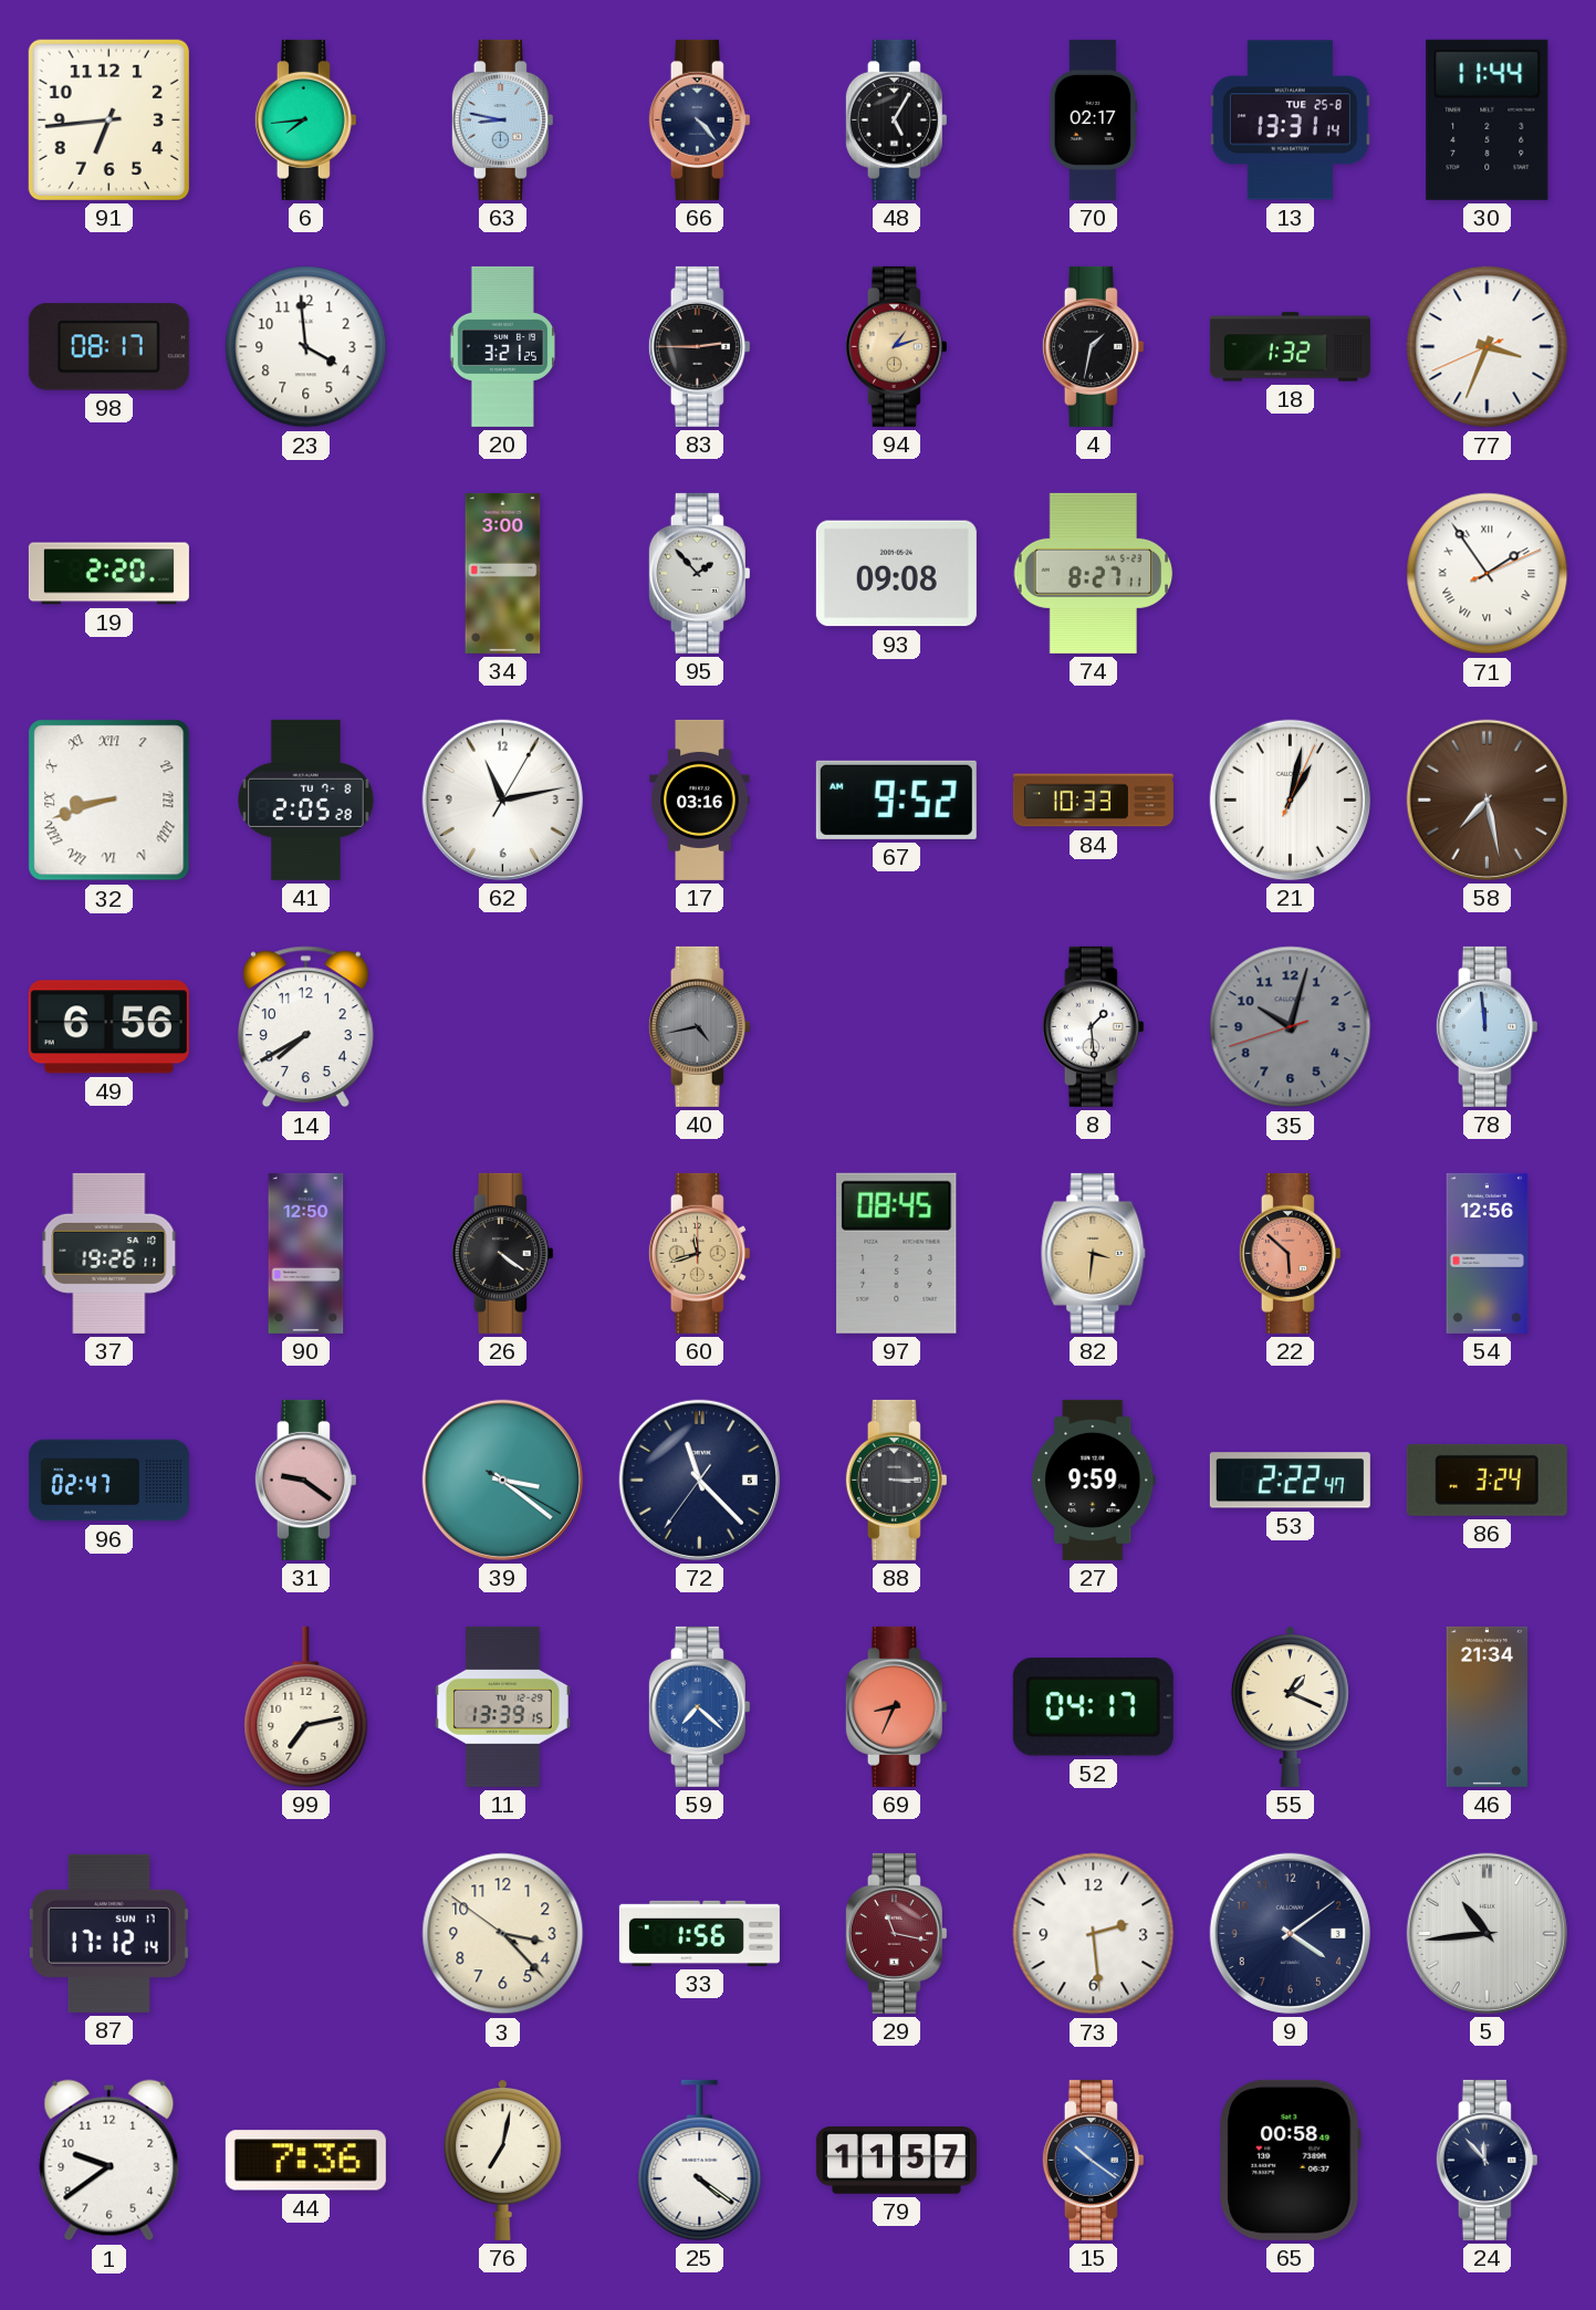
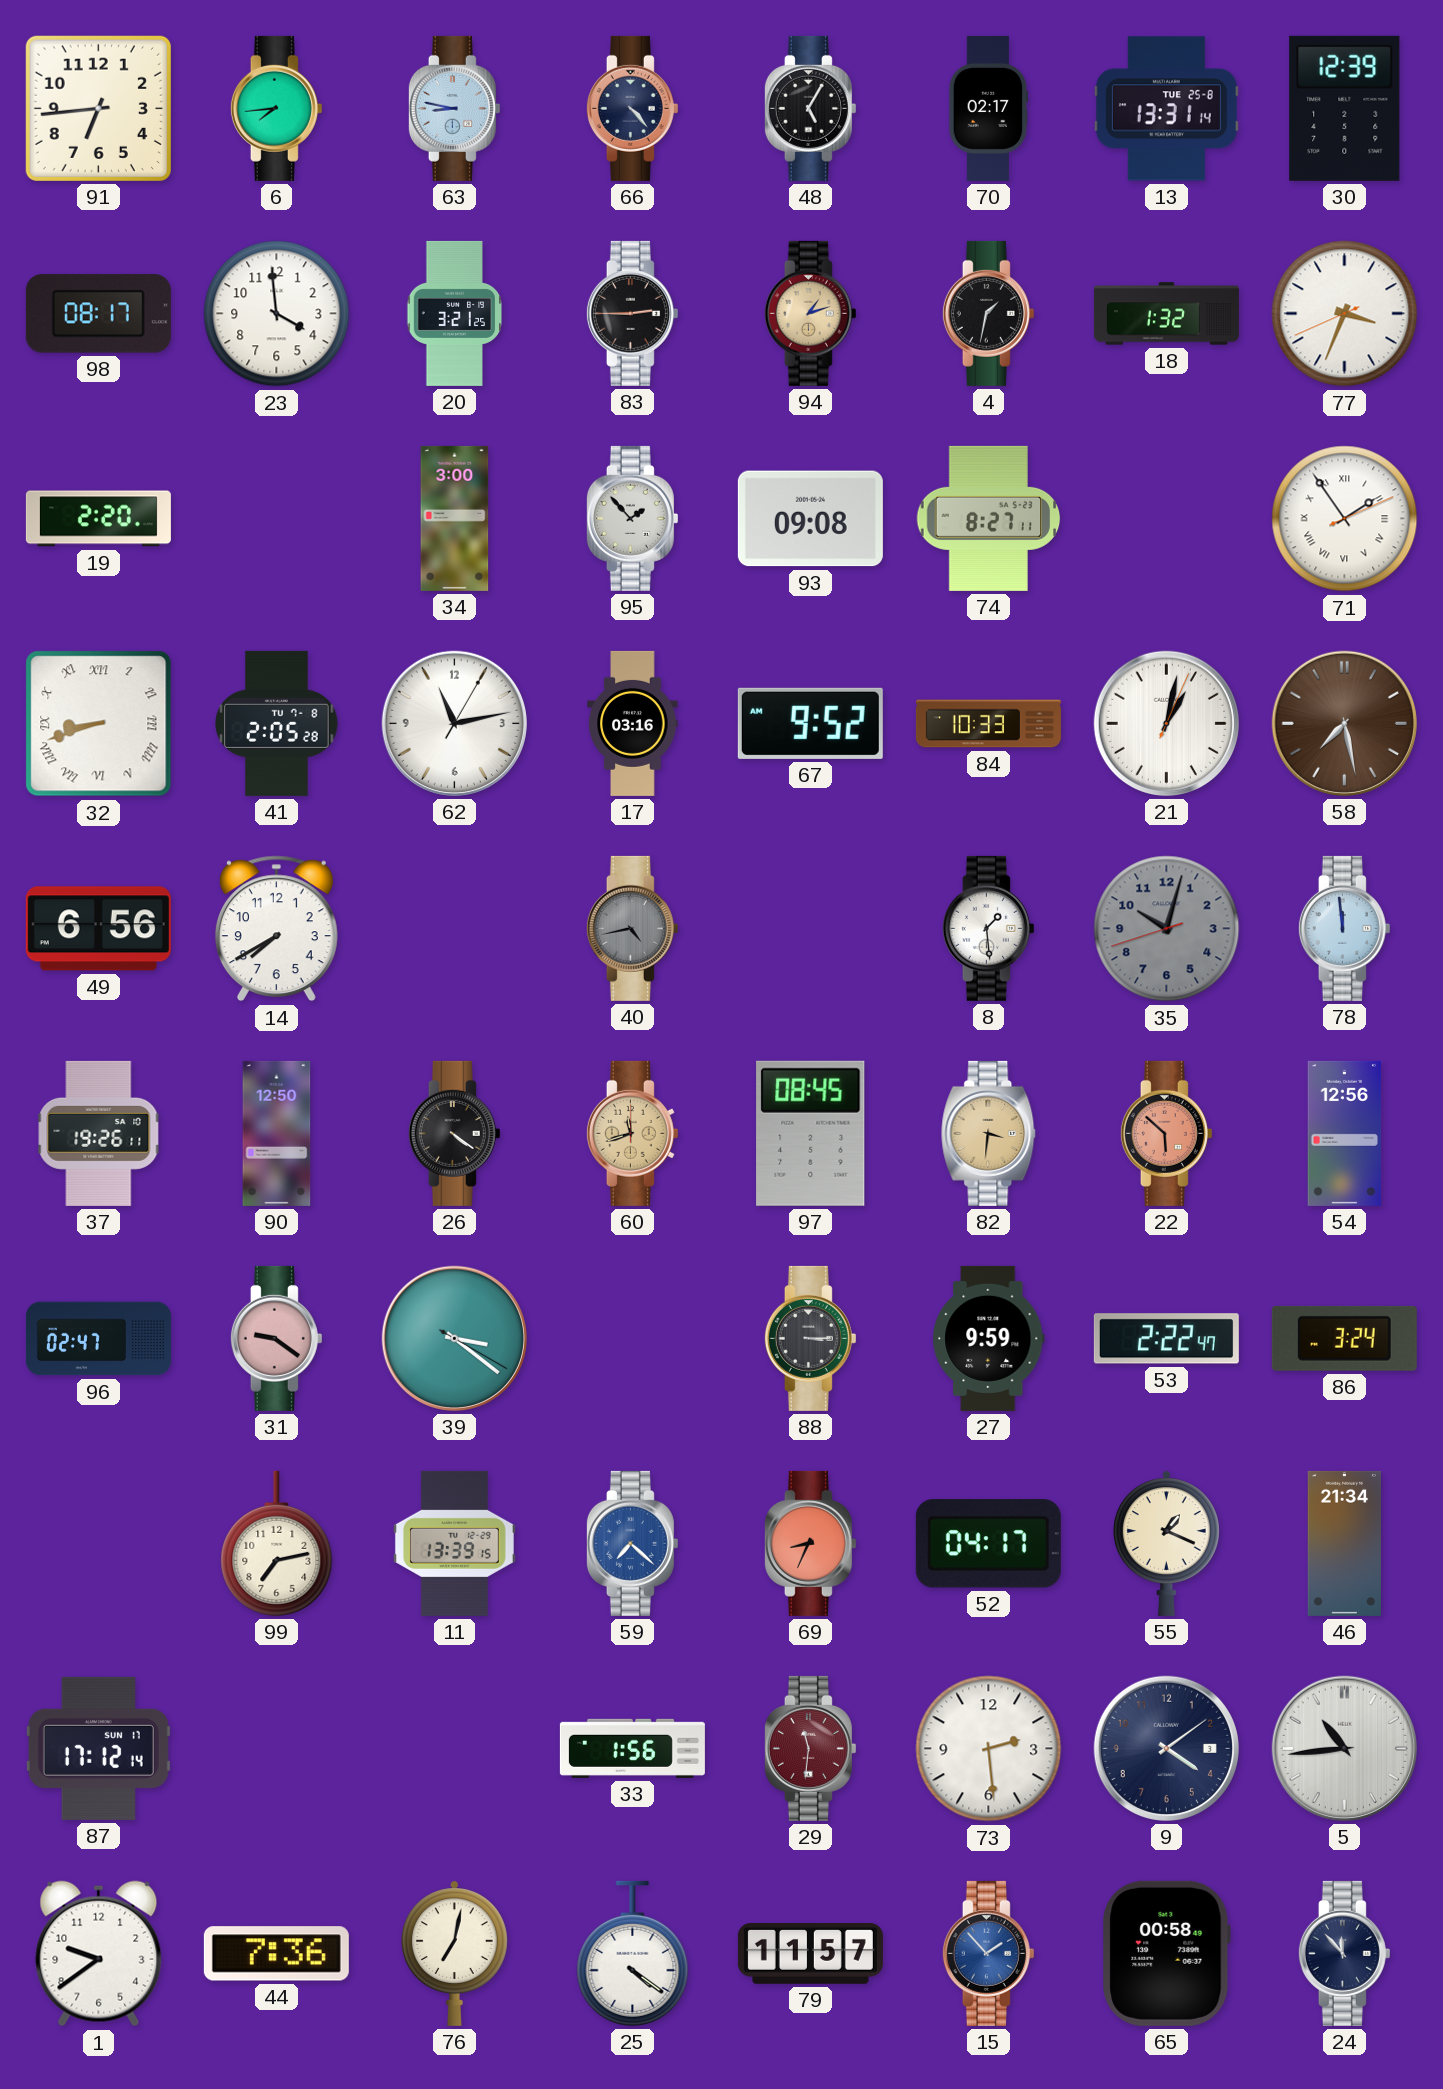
30: 11:44 -> 12:39 (1345, 108)
72: 11:22 -> none (699, 1480)
3: 3:22 -> none (503, 1934)
29: 11:17 -> 11:31 (810, 1748)
15: 10:21 -> 1:53 (988, 1953)
